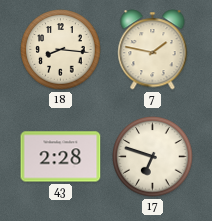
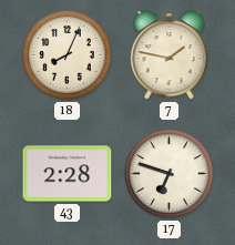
18: 8:16 -> 8:04 (68, 55)
